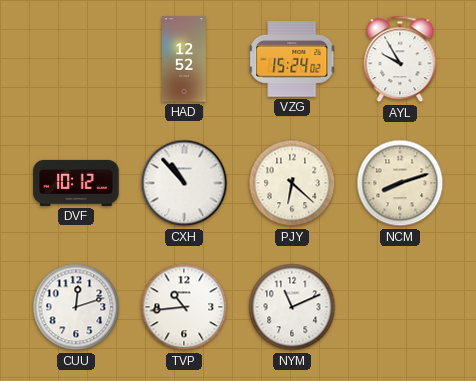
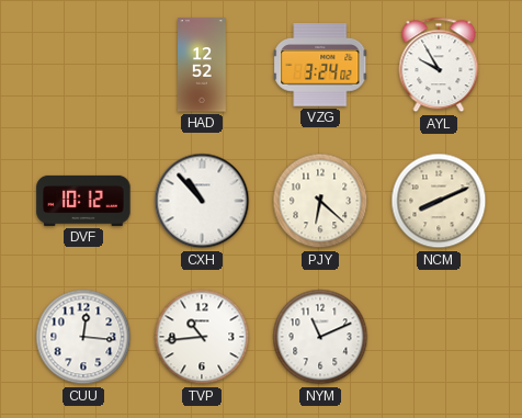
VZG: 15:24 -> 3:24 (321, 65)
NCM: 8:12 -> 8:11 (439, 201)
CUU: 12:12 -> 12:16 (83, 337)
